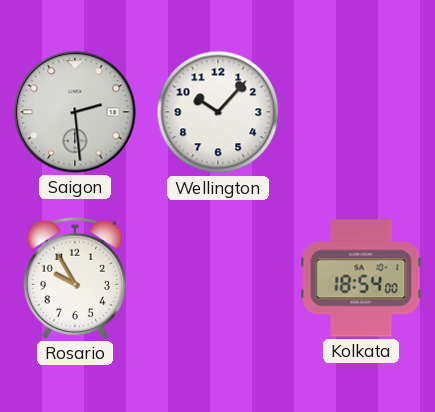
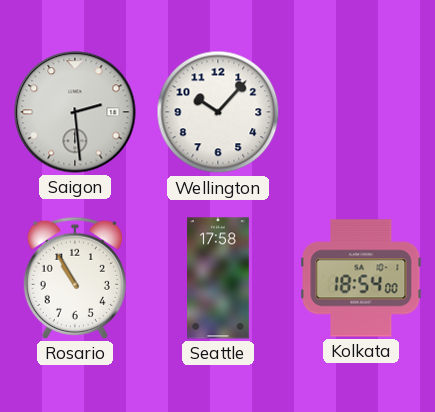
Rosario: 9:55 -> 10:55 (75, 278)
Seattle: none -> 17:58 (219, 278)
